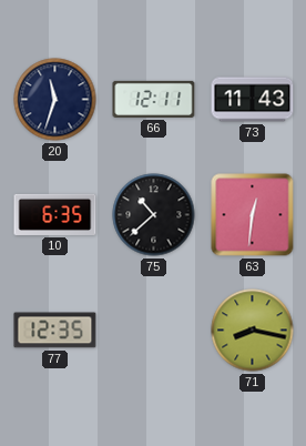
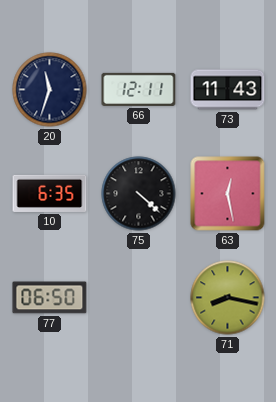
75: 10:38 -> 4:22 (139, 194)
63: 12:31 -> 12:28 (228, 194)
77: 12:35 -> 06:50 (50, 298)
